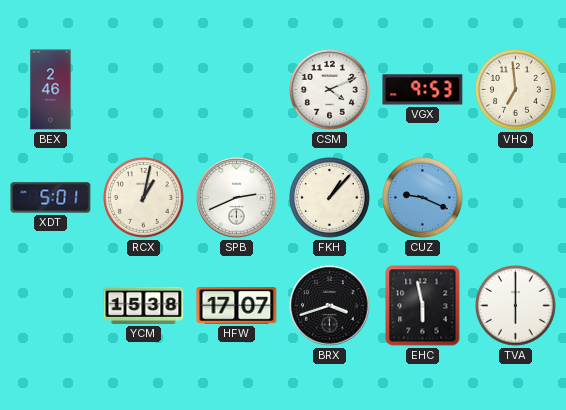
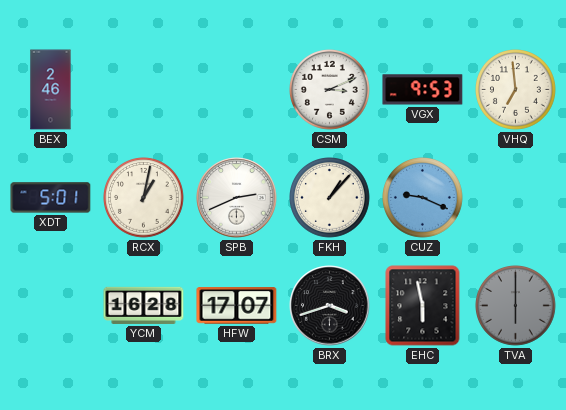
CSM: 4:11 -> 3:11 (330, 90)
YCM: 15:38 -> 16:28 (144, 305)
TVA dial: white -> grey (516, 306)
